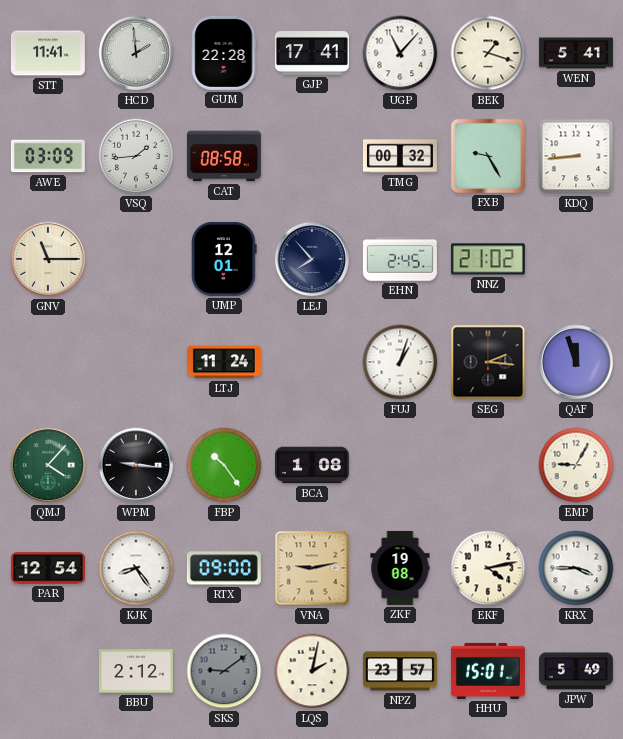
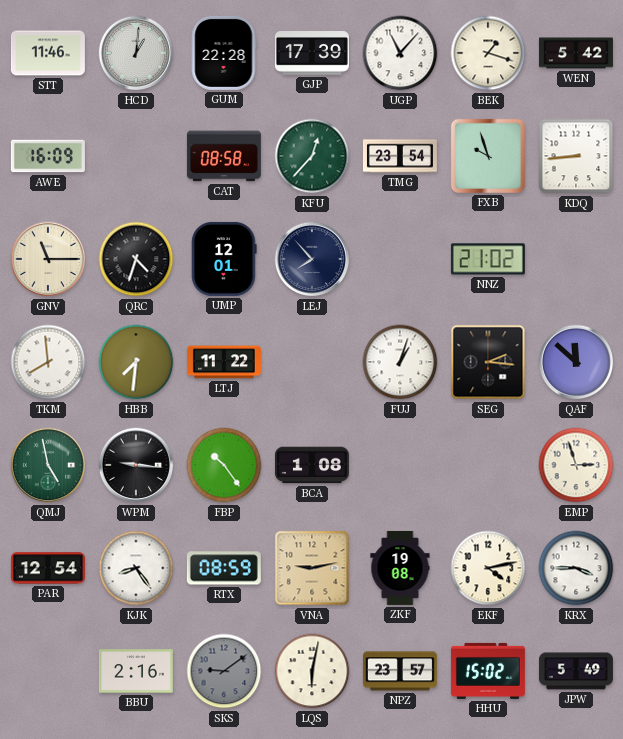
STT: 11:41 -> 11:46 (48, 53)
HCD: 1:59 -> 1:01 (136, 53)
GJP: 17:41 -> 17:39 (312, 54)
WEN: 5:41 -> 5:42 (576, 53)
AWE: 03:09 -> 16:09 (48, 156)
VSQ: 1:44 -> none (136, 156)
KFU: none -> 12:37 (312, 156)
TMG: 00:32 -> 23:54 (400, 156)
FXB: 9:25 -> 9:57 (488, 156)
QRC: none -> 4:33 (136, 259)
EHN: 2:45 -> none (400, 259)
TKM: none -> 7:59 (48, 362)
HBB: none -> 7:31 (136, 362)
LTJ: 11:24 -> 11:22 (224, 362)
QAF: 11:57 -> 11:52 (576, 362)
QMJ: 4:07 -> 4:58 (48, 465)
EMP: 9:05 -> 2:57 (576, 465)
RTX: 09:00 -> 08:59 (224, 568)
BBU: 2:12 -> 2:16 (136, 671)
LQS: 2:02 -> 6:02 (312, 671)
HHU: 15:01 -> 15:02 (488, 671)
